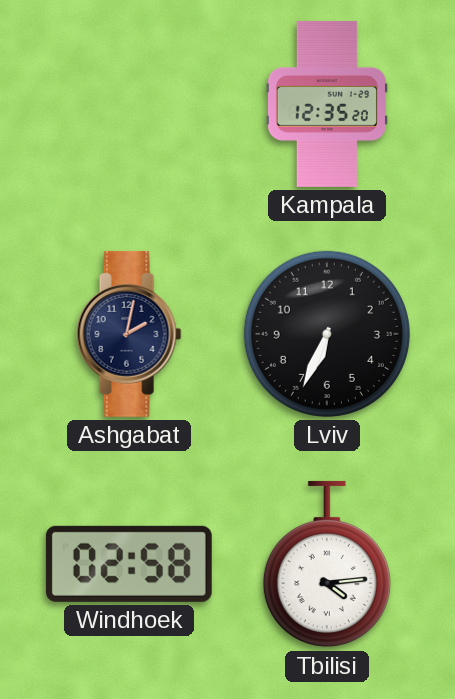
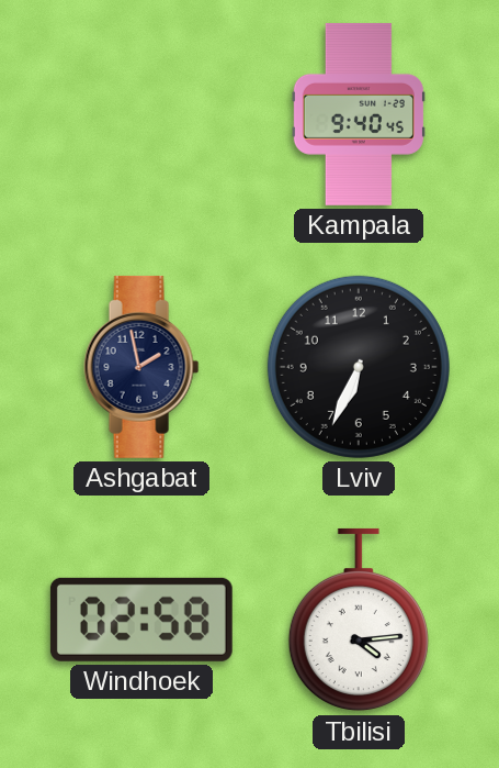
Kampala: 12:35 -> 9:40 (359, 114)
Ashgabat: 2:02 -> 1:58 (141, 367)
